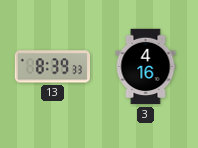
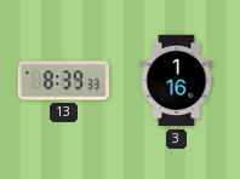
3: 4:16 -> 1:16 (177, 81)
